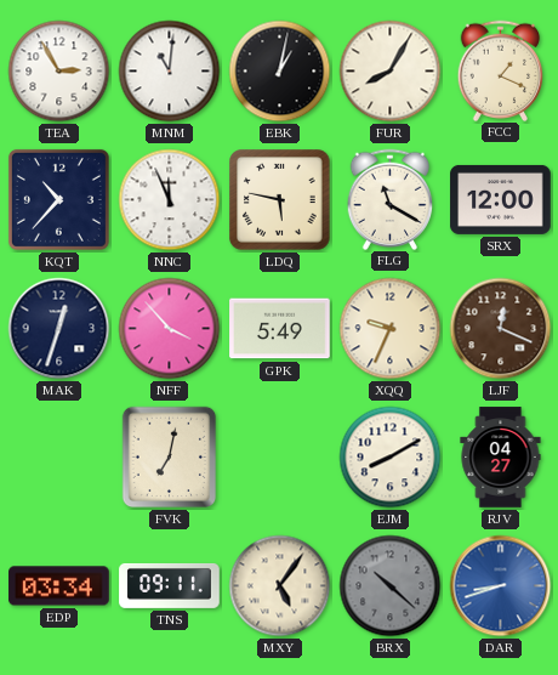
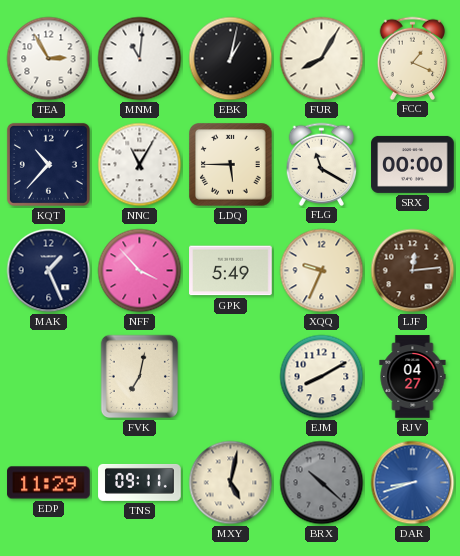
NNC: 11:56 -> 11:05 (140, 165)
LDQ: 5:47 -> 5:45 (231, 165)
SRX: 12:00 -> 00:00 (413, 164)
MAK: 12:33 -> 1:26 (49, 271)
LJF: 12:19 -> 12:14 (413, 271)
EDP: 03:34 -> 11:29 (49, 483)
MXY: 5:06 -> 5:02 (231, 483)
